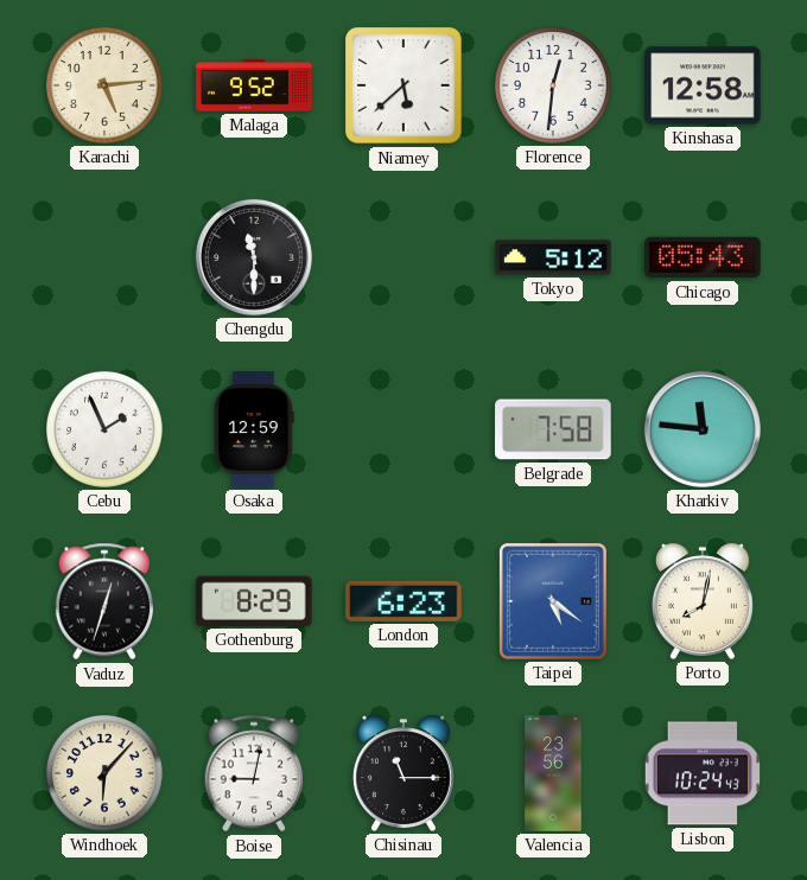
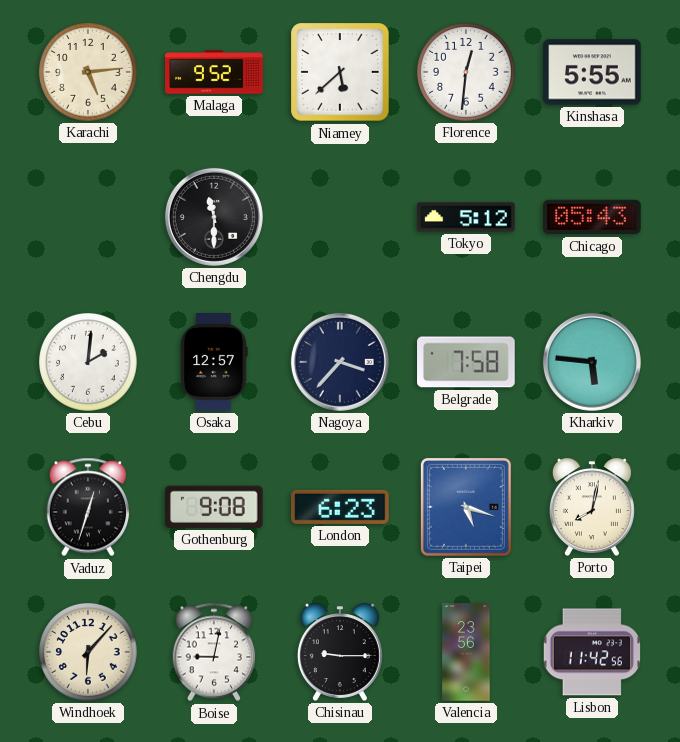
Kinshasa: 12:58 -> 5:55 (592, 72)
Cebu: 1:56 -> 2:01 (89, 363)
Osaka: 12:59 -> 12:57 (214, 362)
Nagoya: none -> 3:37 (340, 362)
Kharkiv: 11:46 -> 5:46 (592, 362)
Gothenburg: 8:29 -> 9:08 (215, 507)
Taipei: 5:21 -> 5:18 (466, 507)
Chisinau: 11:15 -> 9:15 (340, 652)
Lisbon: 10:24 -> 11:42 (591, 652)
